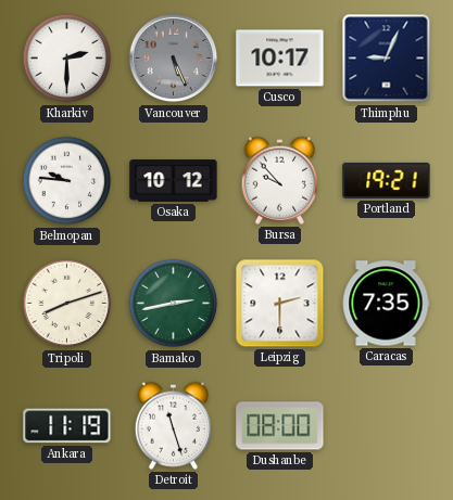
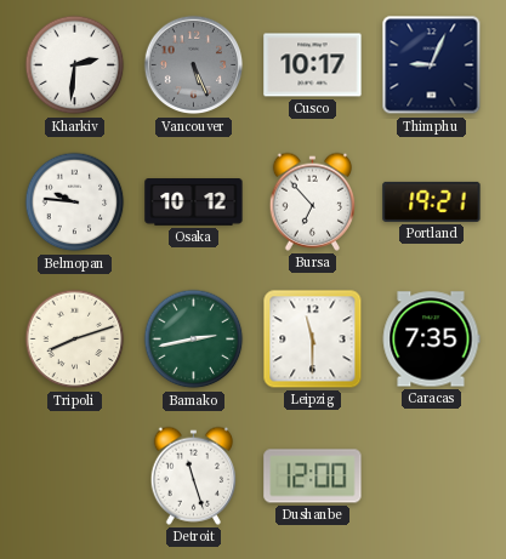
Kharkiv: 2:30 -> 2:31 (75, 65)
Bursa: 9:53 -> 6:53 (312, 201)
Leipzig: 2:30 -> 11:30 (313, 340)
Ankara: 11:19 -> none (67, 426)
Dushanbe: 08:00 -> 12:00 (313, 477)
